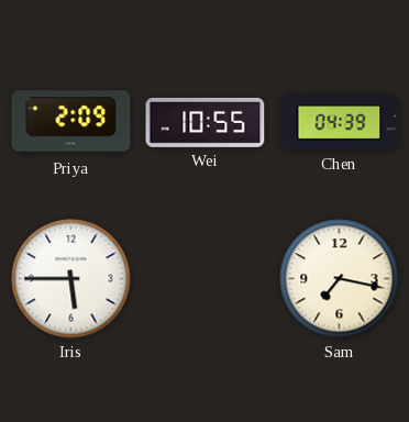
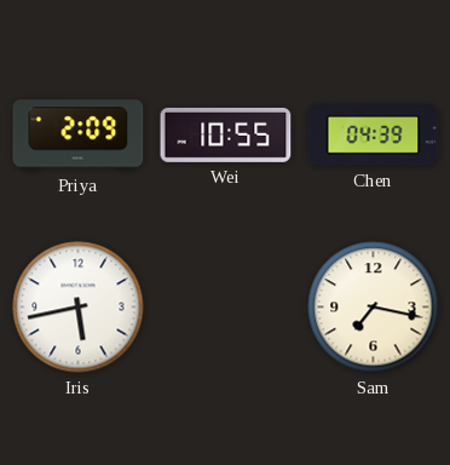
Iris: 5:45 -> 5:43 (79, 308)
